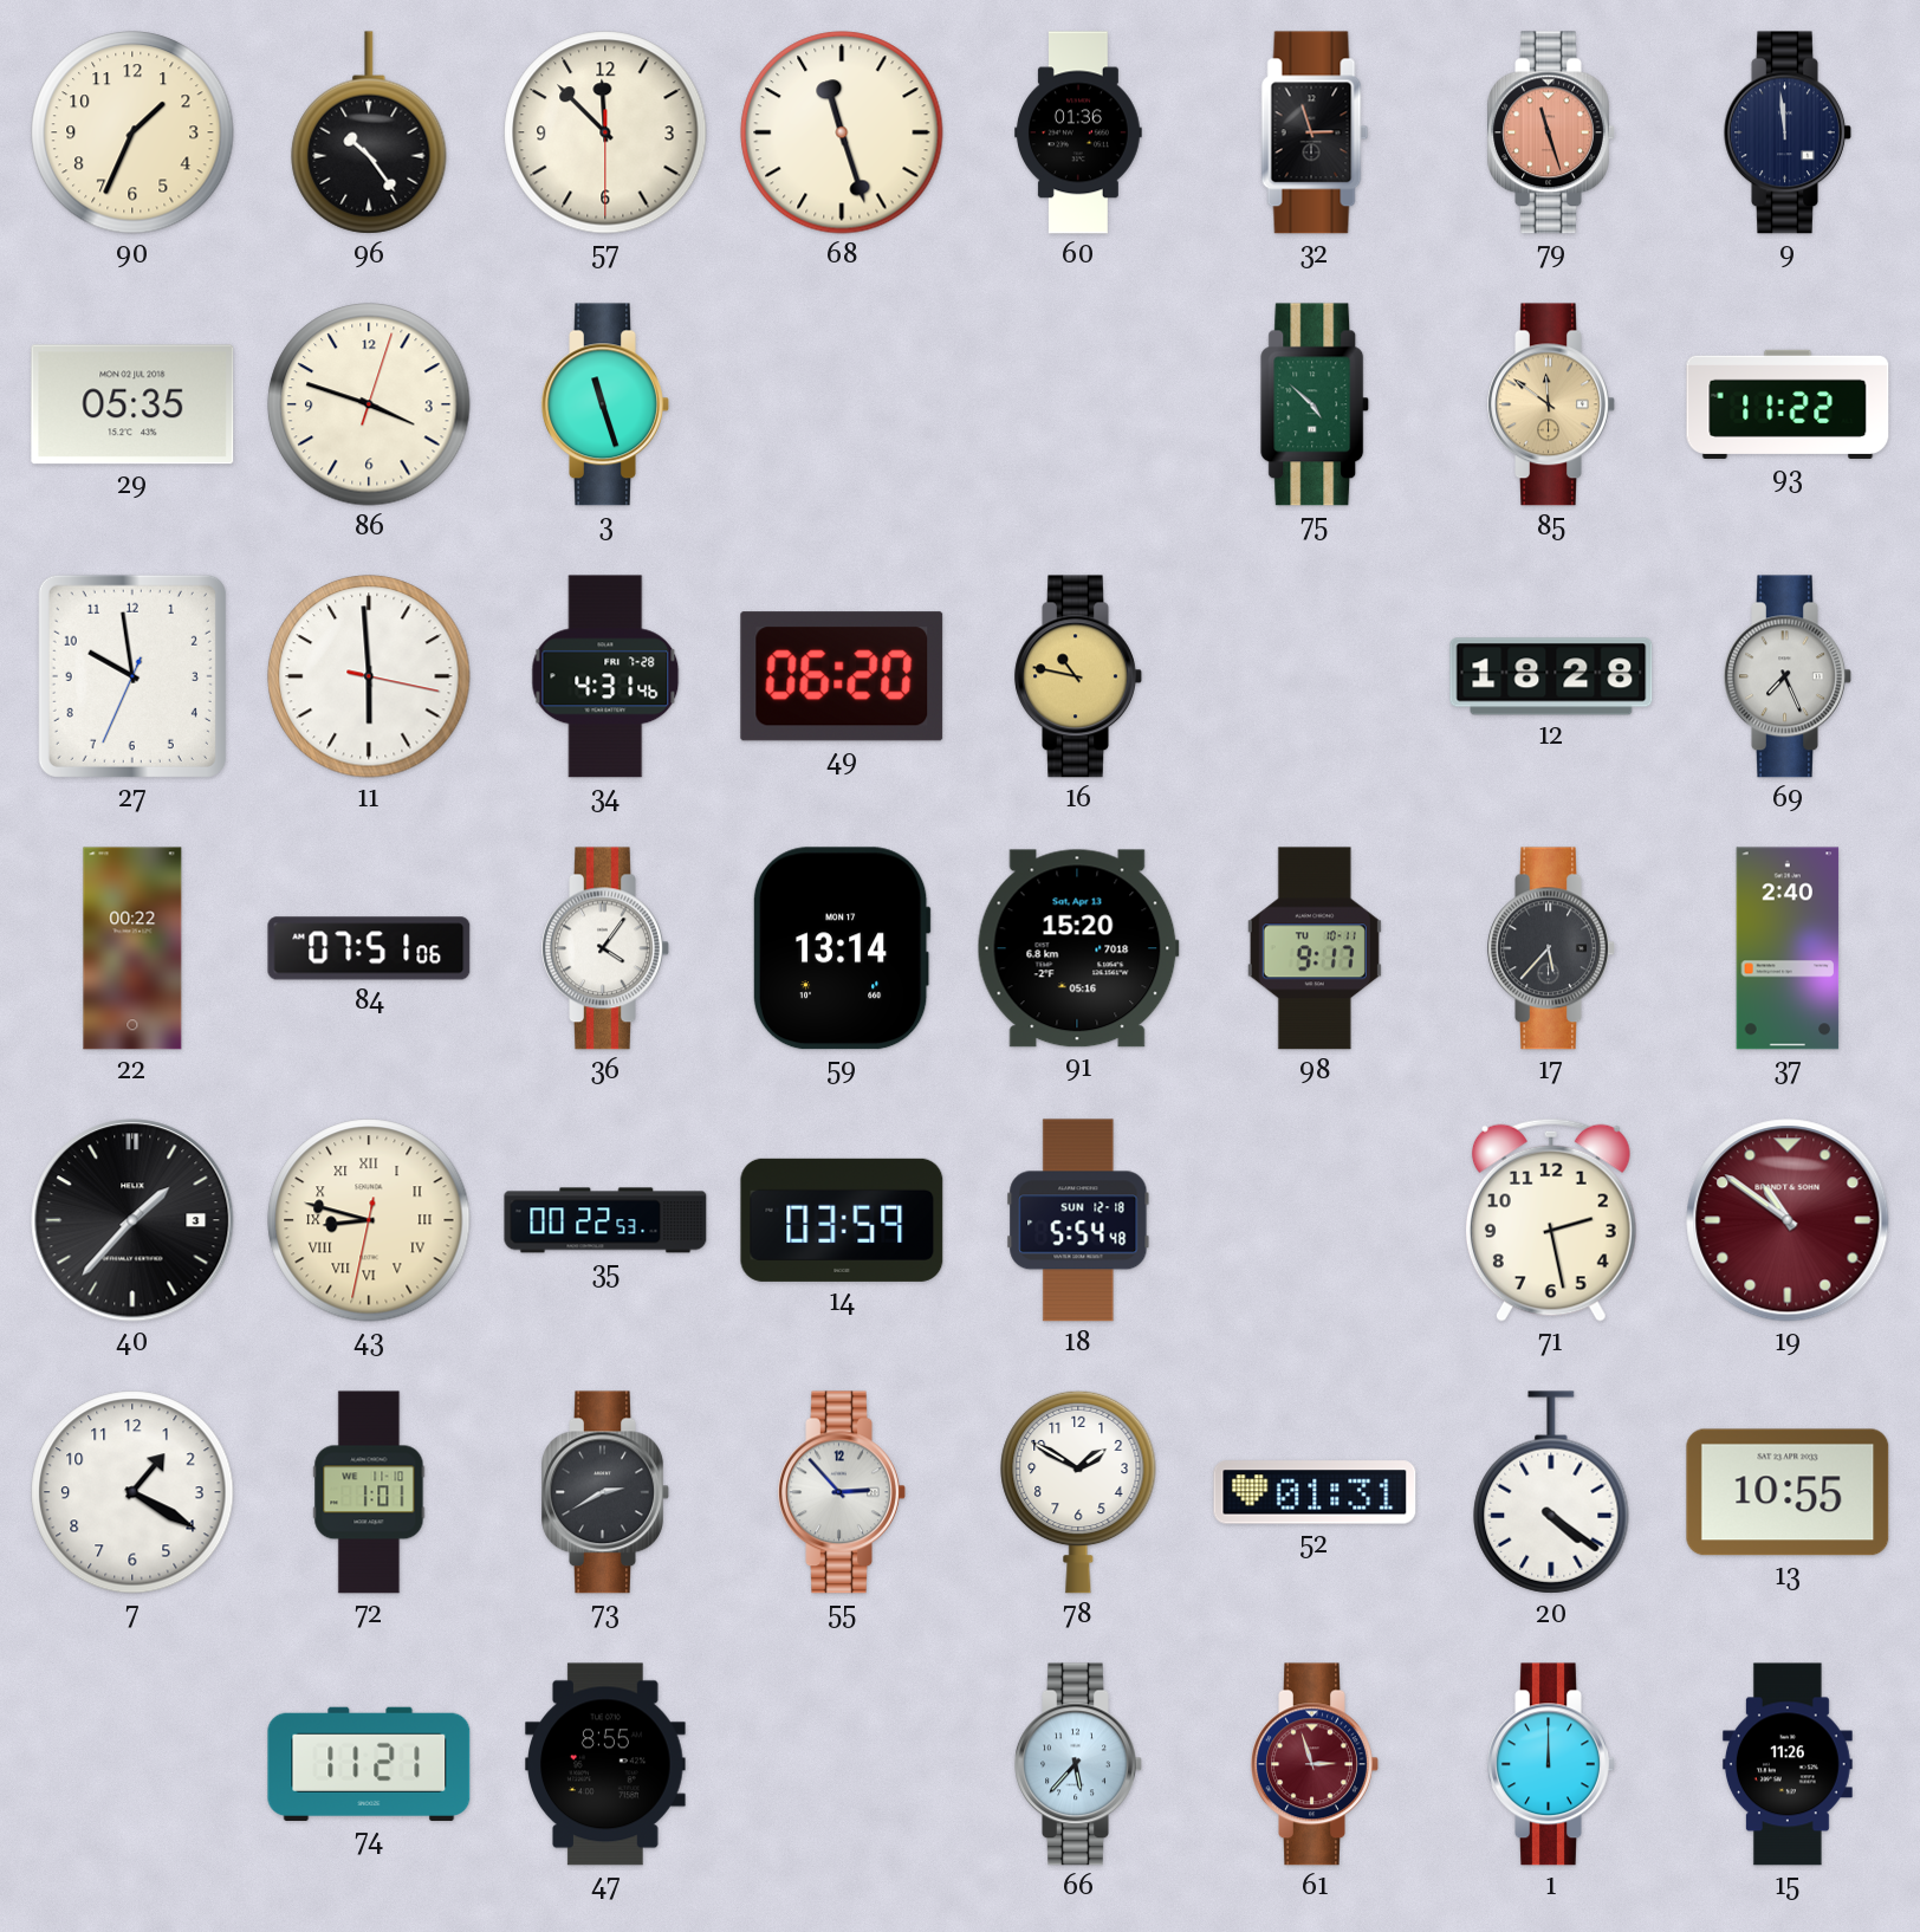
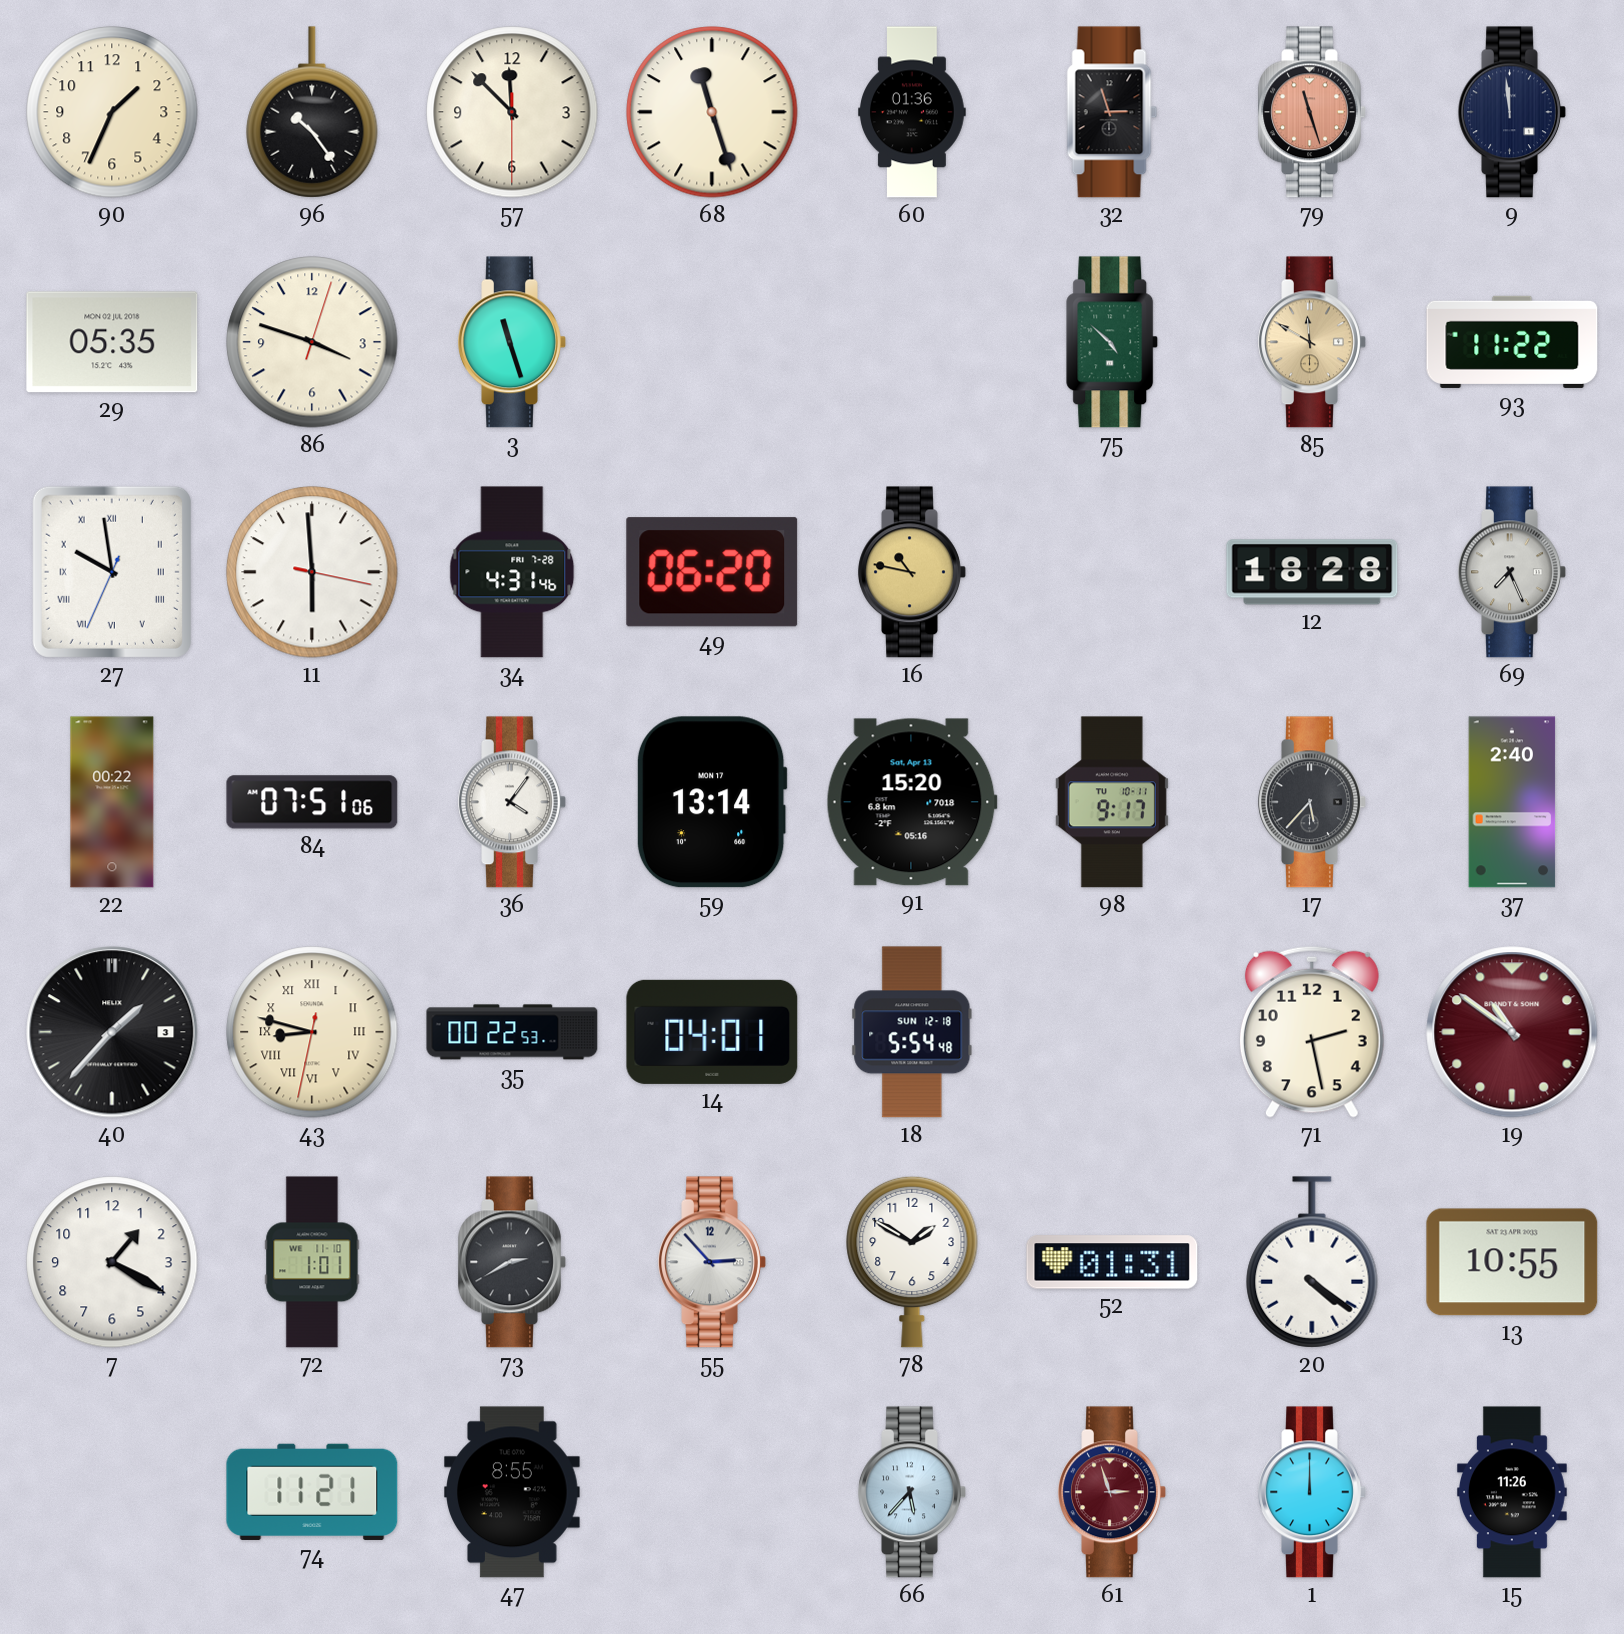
85: 11:51 -> 11:50 (1312, 342)
27 numerals: Arabic -> Roman (112, 572)
14: 03:59 -> 04:01 (712, 1032)
